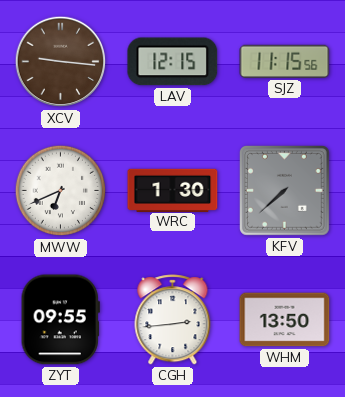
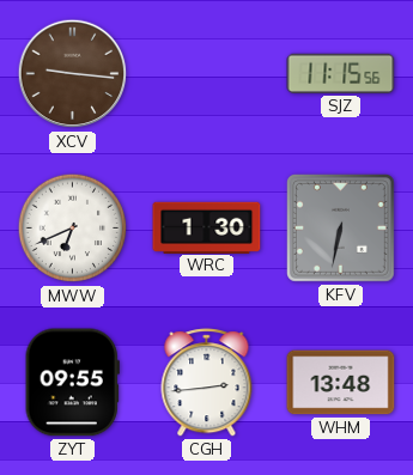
LAV: 12:15 -> none (173, 62)
KFV: 7:38 -> 6:32 (340, 227)
WHM: 13:50 -> 13:48 (341, 383)
